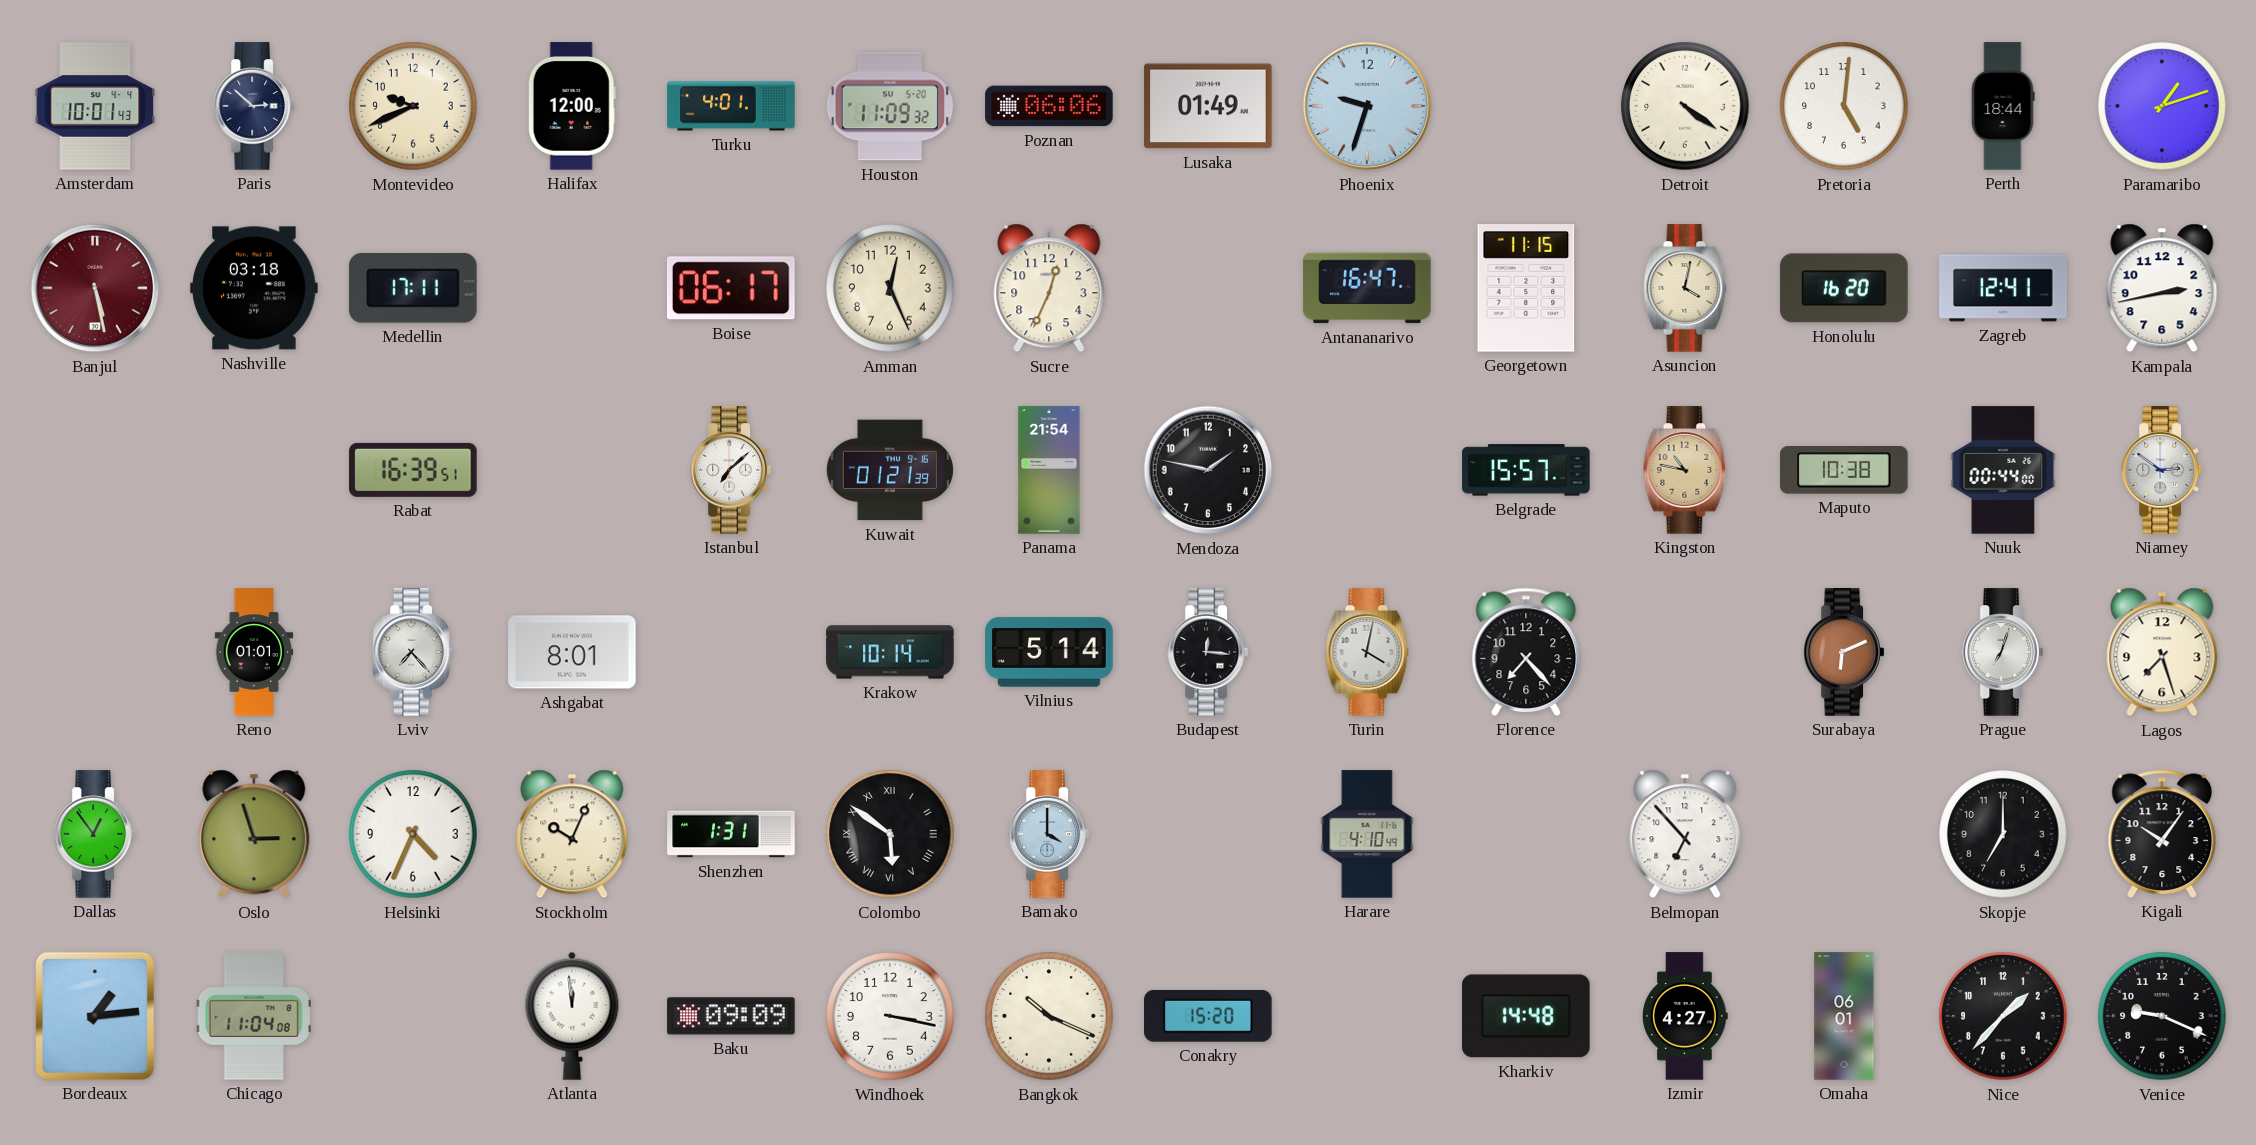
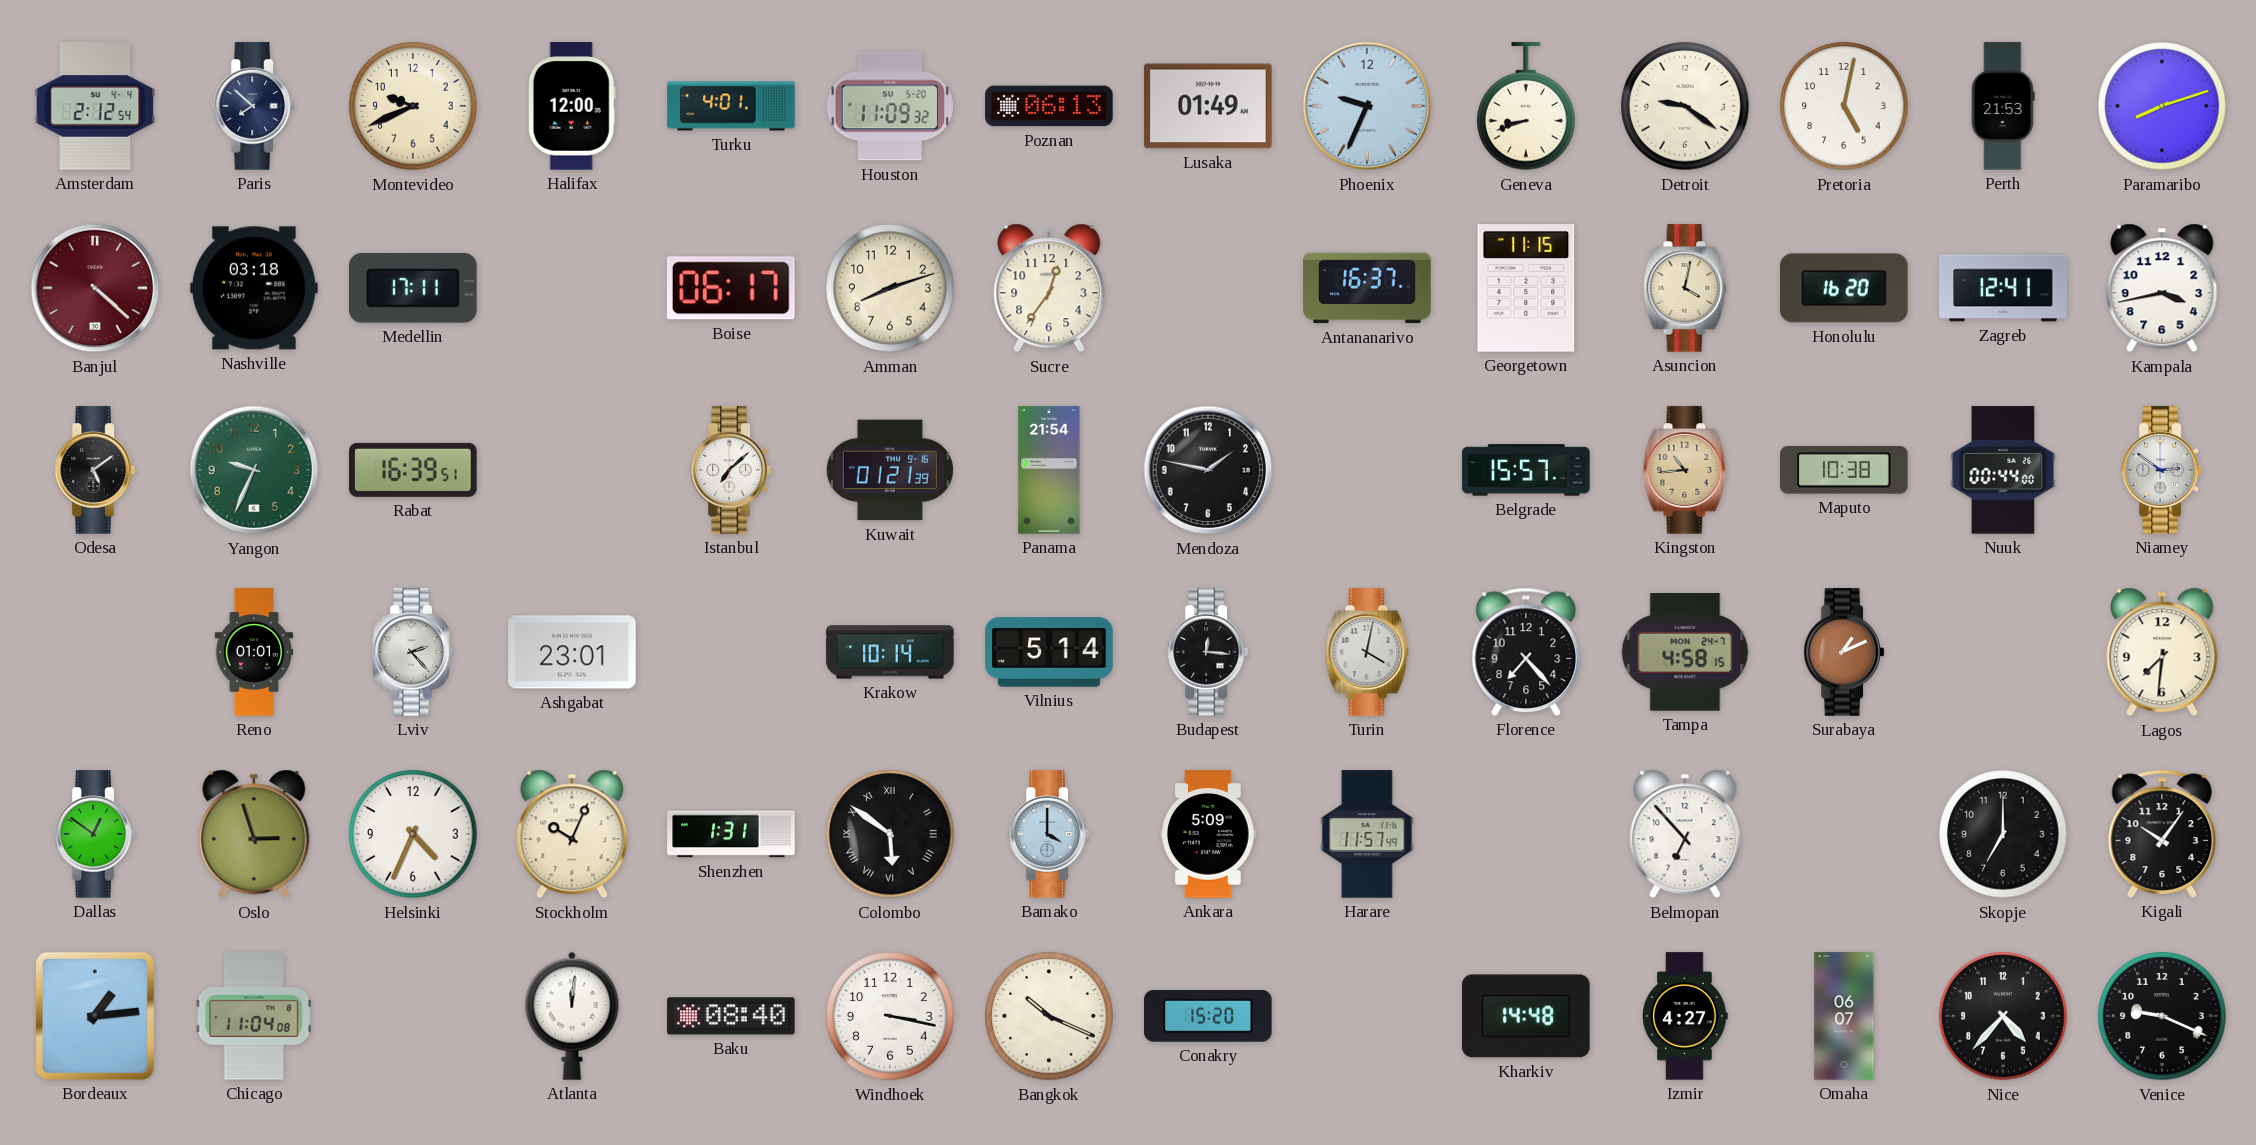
Amsterdam: 10:01 -> 2:12 (95, 106)
Paris: 2:52 -> 7:52 (253, 106)
Poznan: 06:06 -> 06:13 (1049, 106)
Phoenix: 9:33 -> 9:34 (1367, 106)
Geneva: none -> 8:42 (1526, 107)
Detroit: 4:21 -> 9:21 (1685, 106)
Pretoria: 5:01 -> 5:02 (1844, 106)
Perth: 18:44 -> 21:53 (2003, 106)
Paramaribo: 1:12 -> 8:12 (2162, 106)
Banjul: 5:28 -> 4:22 (95, 288)
Amman: 12:26 -> 8:12 (890, 288)
Sucre: 12:34 -> 12:36 (1049, 288)
Antananarivo: 16:47 -> 16:37 (1367, 288)
Kampala: 2:43 -> 3:43 (2162, 288)
Odesa: none -> 5:09 (94, 470)
Yangon: none -> 9:34 (254, 470)
Kingston: 10:47 -> 10:44 (1685, 470)
Lviv: 7:23 -> 2:23 (412, 652)
Ashgabat: 8:01 -> 23:01 (572, 652)
Tampa: none -> 4:58 (1685, 653)
Surabaya: 6:11 -> 1:11 (1843, 652)
Prague: 7:03 -> none (2002, 652)
Lagos: 7:27 -> 7:31 (2162, 652)
Dallas: 12:54 -> 12:51 (94, 834)
Ankara: none -> 5:09 (1208, 834)
Harare: 4:10 -> 11:57 (1367, 834)
Atlanta: 11:59 -> 12:01 (572, 1016)
Baku: 09:09 -> 08:40 (731, 1016)
Omaha: 06:01 -> 06:07 (1844, 1016)
Nice: 1:37 -> 4:37 (2003, 1016)
